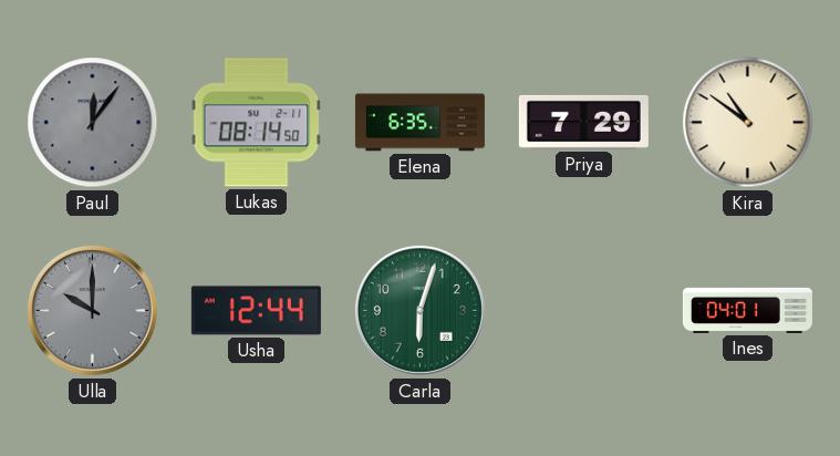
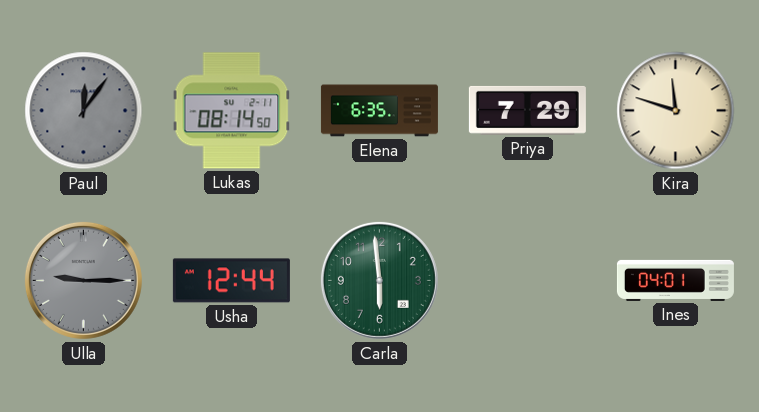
Kira: 10:51 -> 11:48 (676, 111)
Ulla: 10:00 -> 9:15 (83, 280)
Carla: 6:03 -> 5:59 (379, 280)
